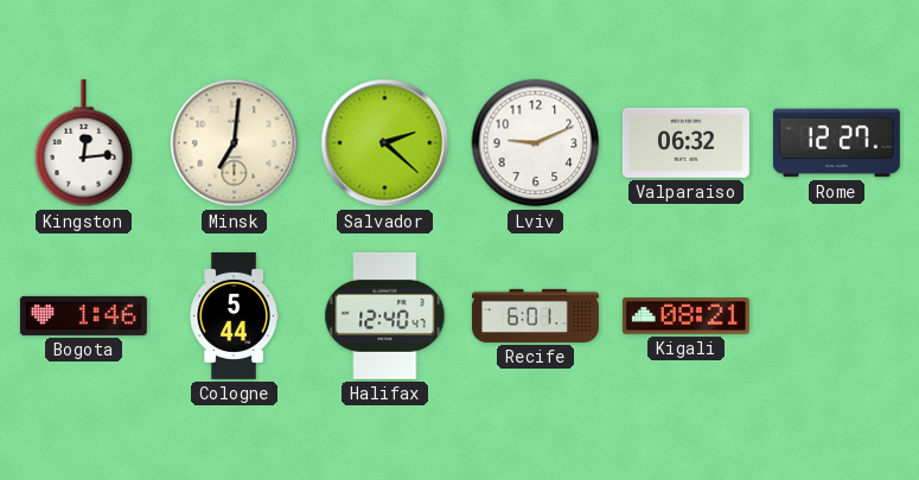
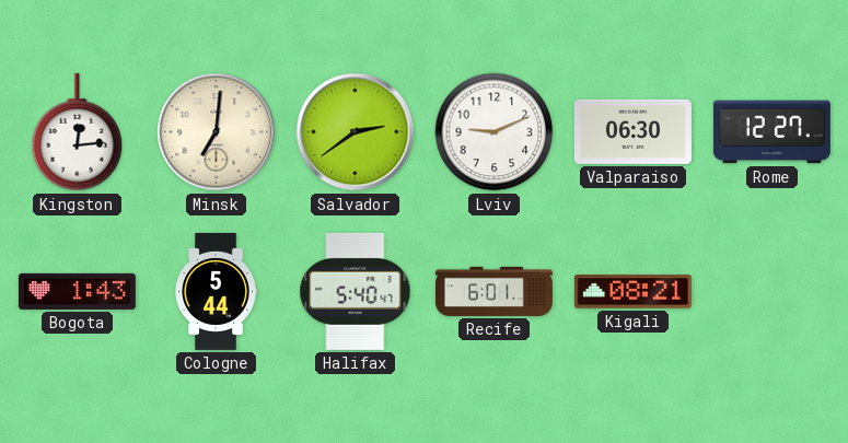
Salvador: 2:22 -> 2:39 (356, 132)
Valparaiso: 06:32 -> 06:30 (632, 131)
Bogota: 1:46 -> 1:43 (77, 291)
Halifax: 12:40 -> 5:40 (356, 291)
